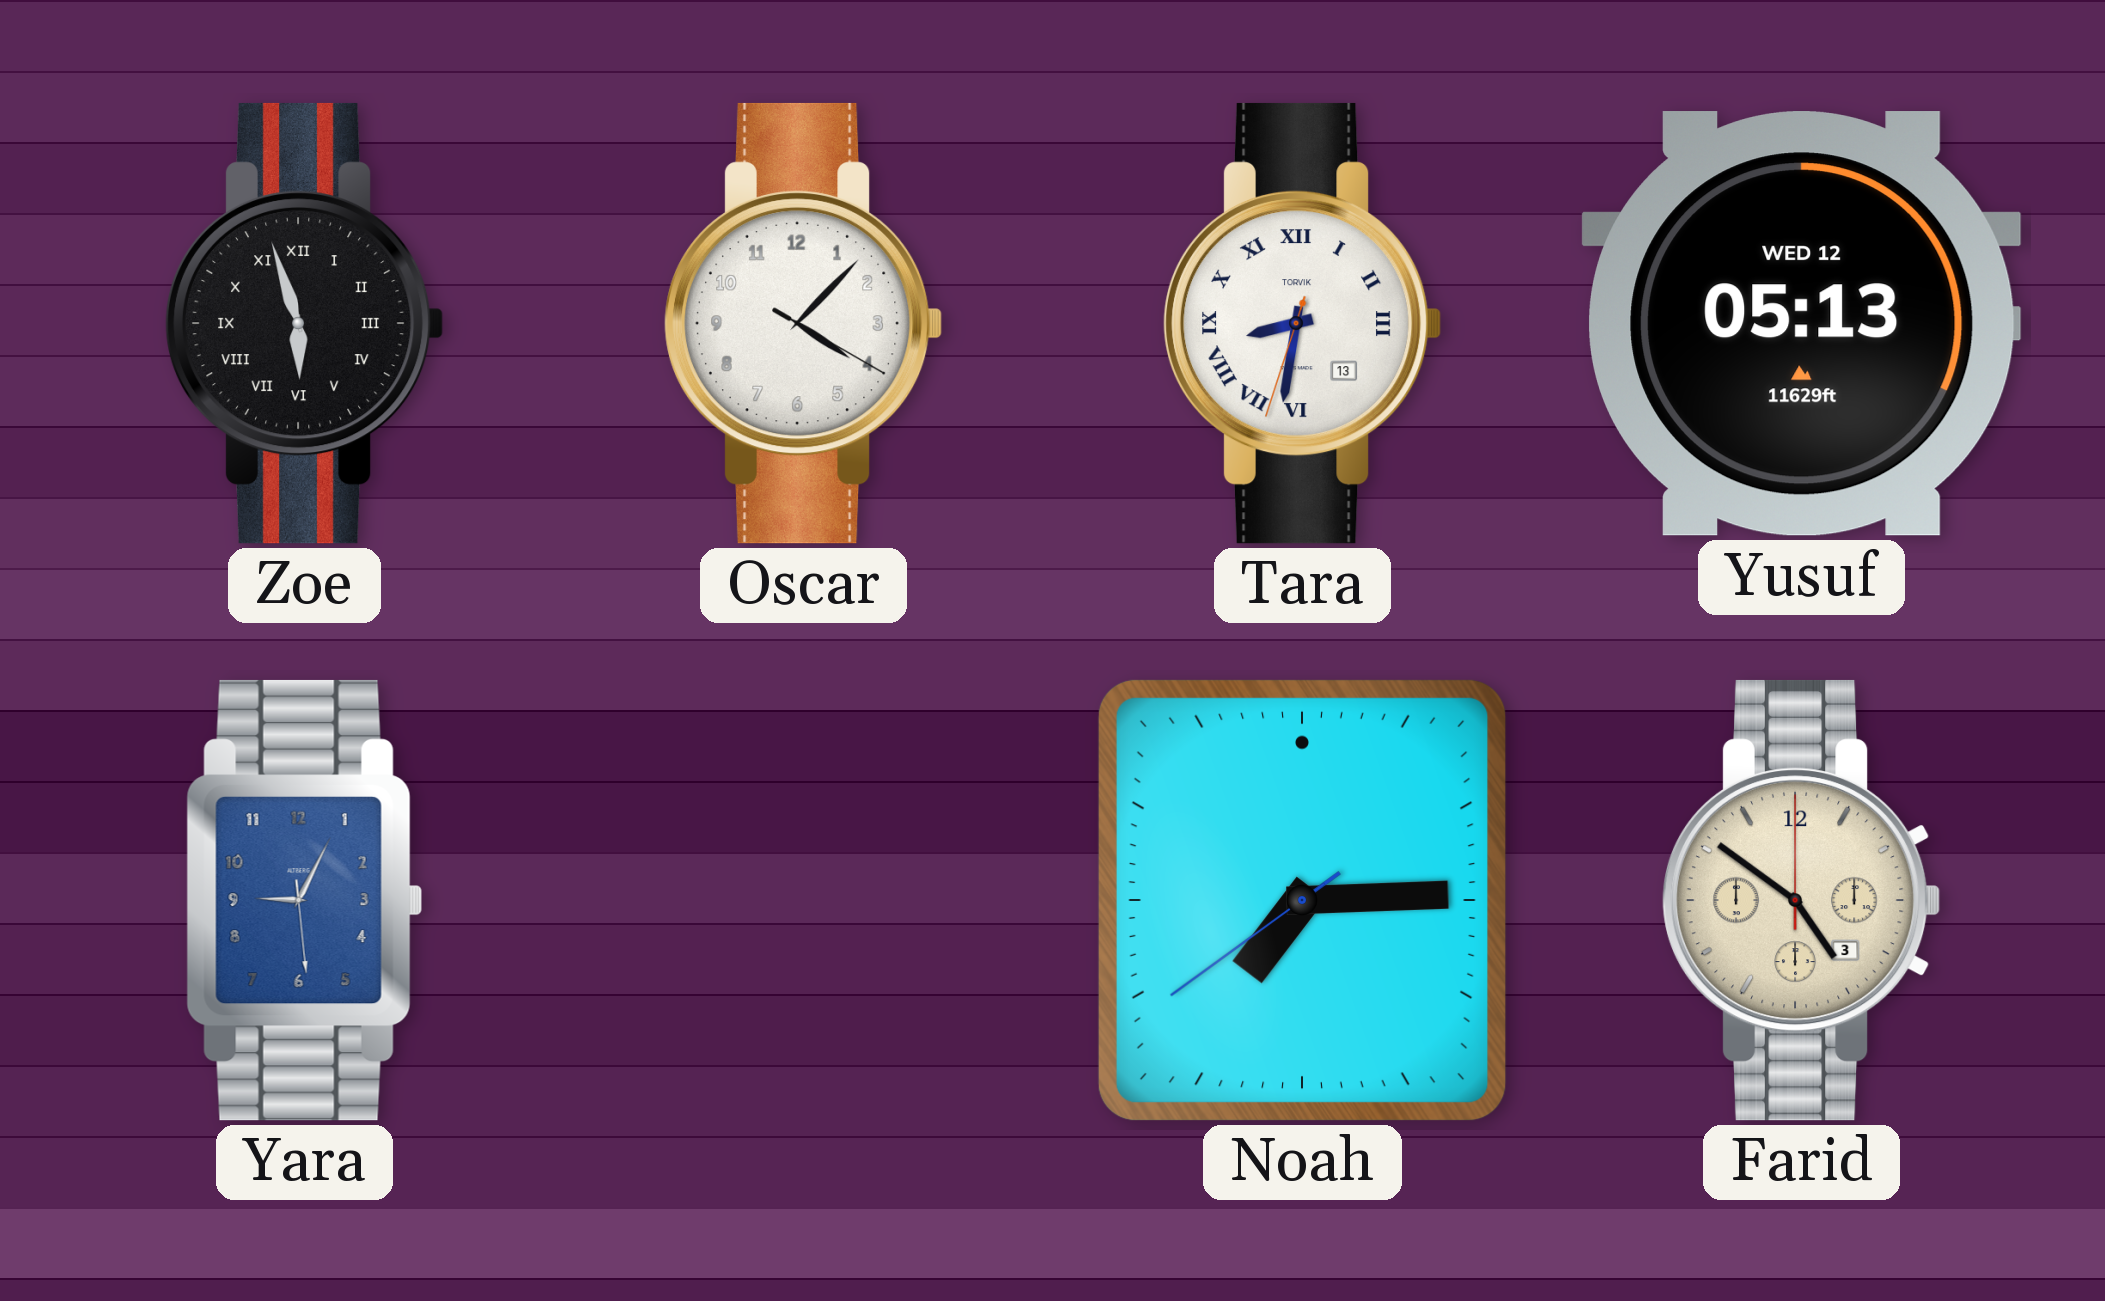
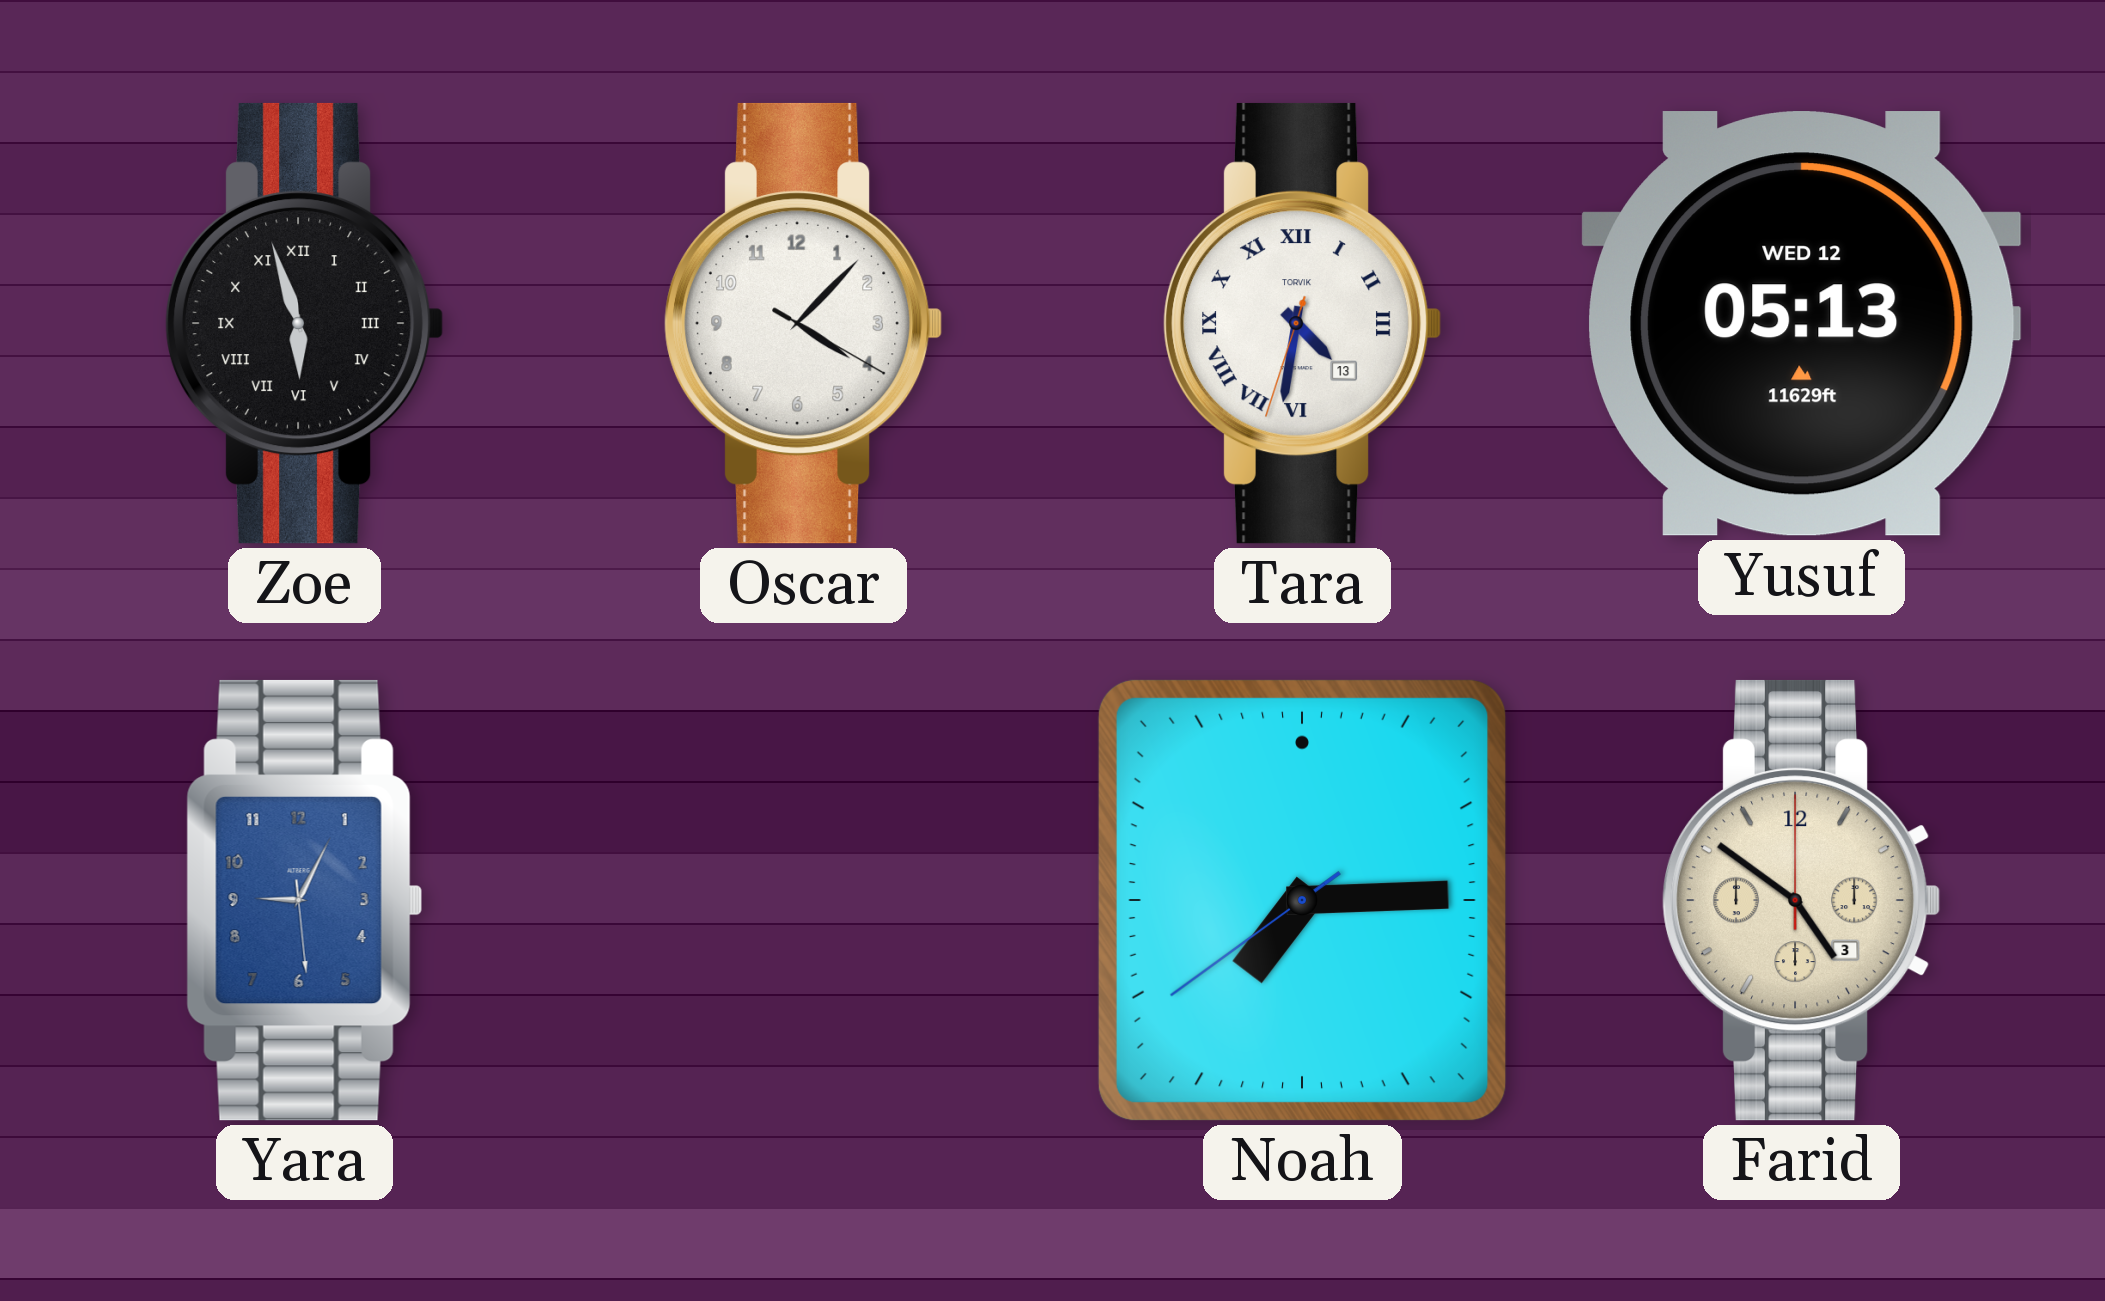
Tara: 8:31 -> 4:31 (1302, 323)
